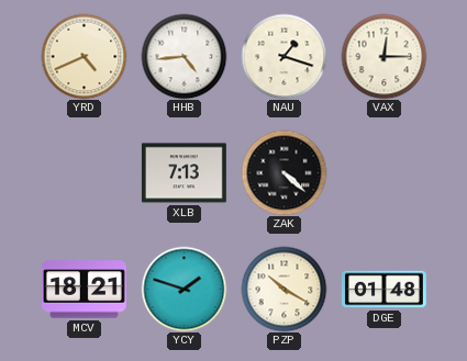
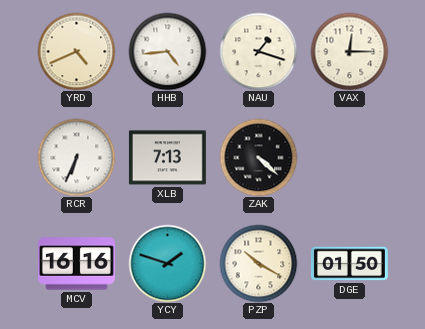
RCR: none -> 6:34 (76, 157)
MCV: 18:21 -> 16:16 (76, 264)
DGE: 01:48 -> 01:50 (349, 264)
